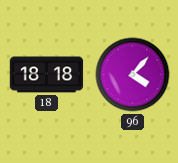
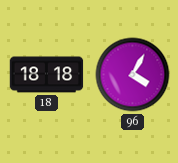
96: 4:07 -> 4:05 (133, 75)
